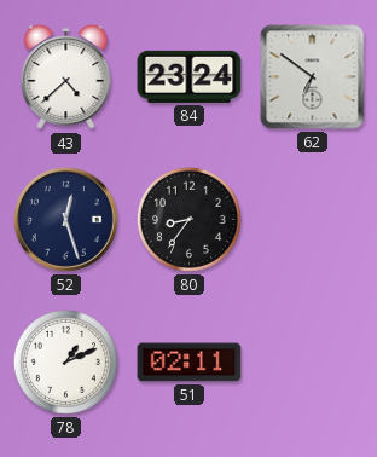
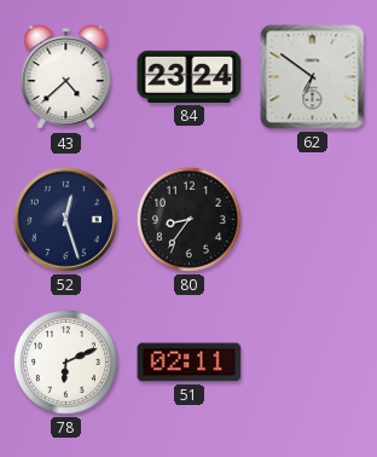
78: 1:11 -> 6:11 (65, 361)
